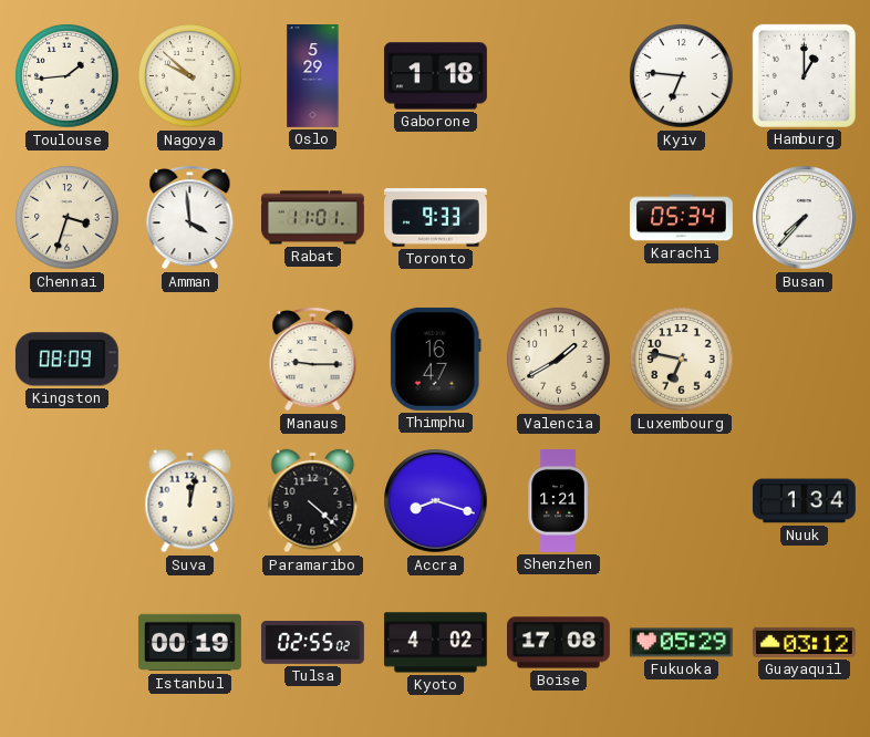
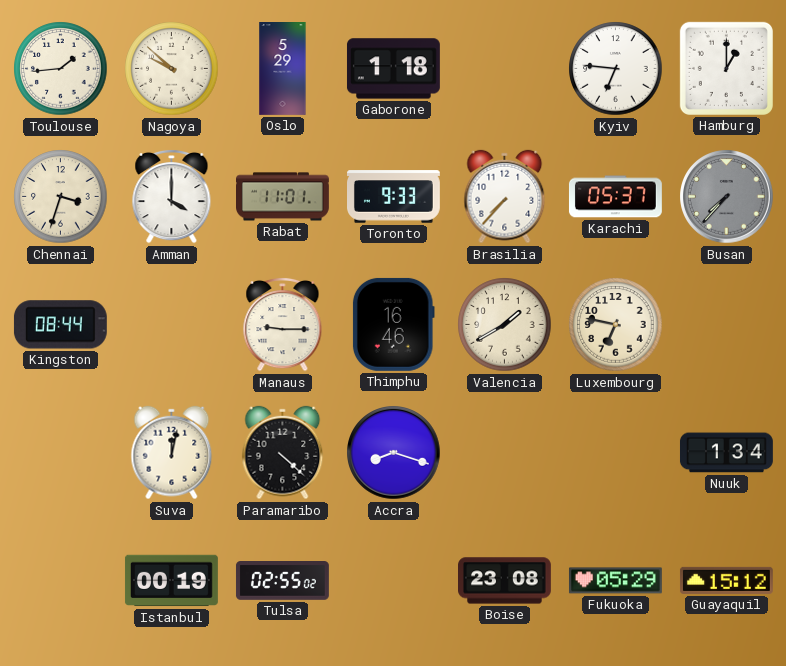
Amman: 3:59 -> 4:00 (172, 196)
Brasilia: none -> 7:37 (505, 197)
Karachi: 05:34 -> 05:37 (615, 197)
Busan dial: white -> grey (727, 197)
Kingston: 08:09 -> 08:44 (60, 325)
Thimphu: 16:47 -> 16:46 (393, 324)
Shenzhen: 1:21 -> none (558, 501)
Kyoto: 4:02 -> none (435, 643)
Boise: 17:08 -> 23:08 (505, 581)
Guayaquil: 03:12 -> 15:12 (726, 580)
